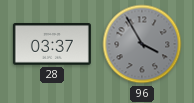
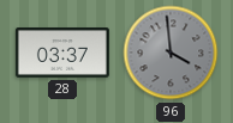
96: 3:55 -> 3:59 (171, 53)
